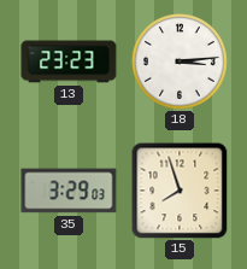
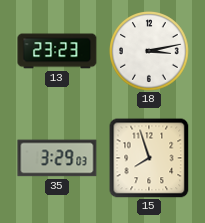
18: 3:14 -> 3:13 (149, 51)
